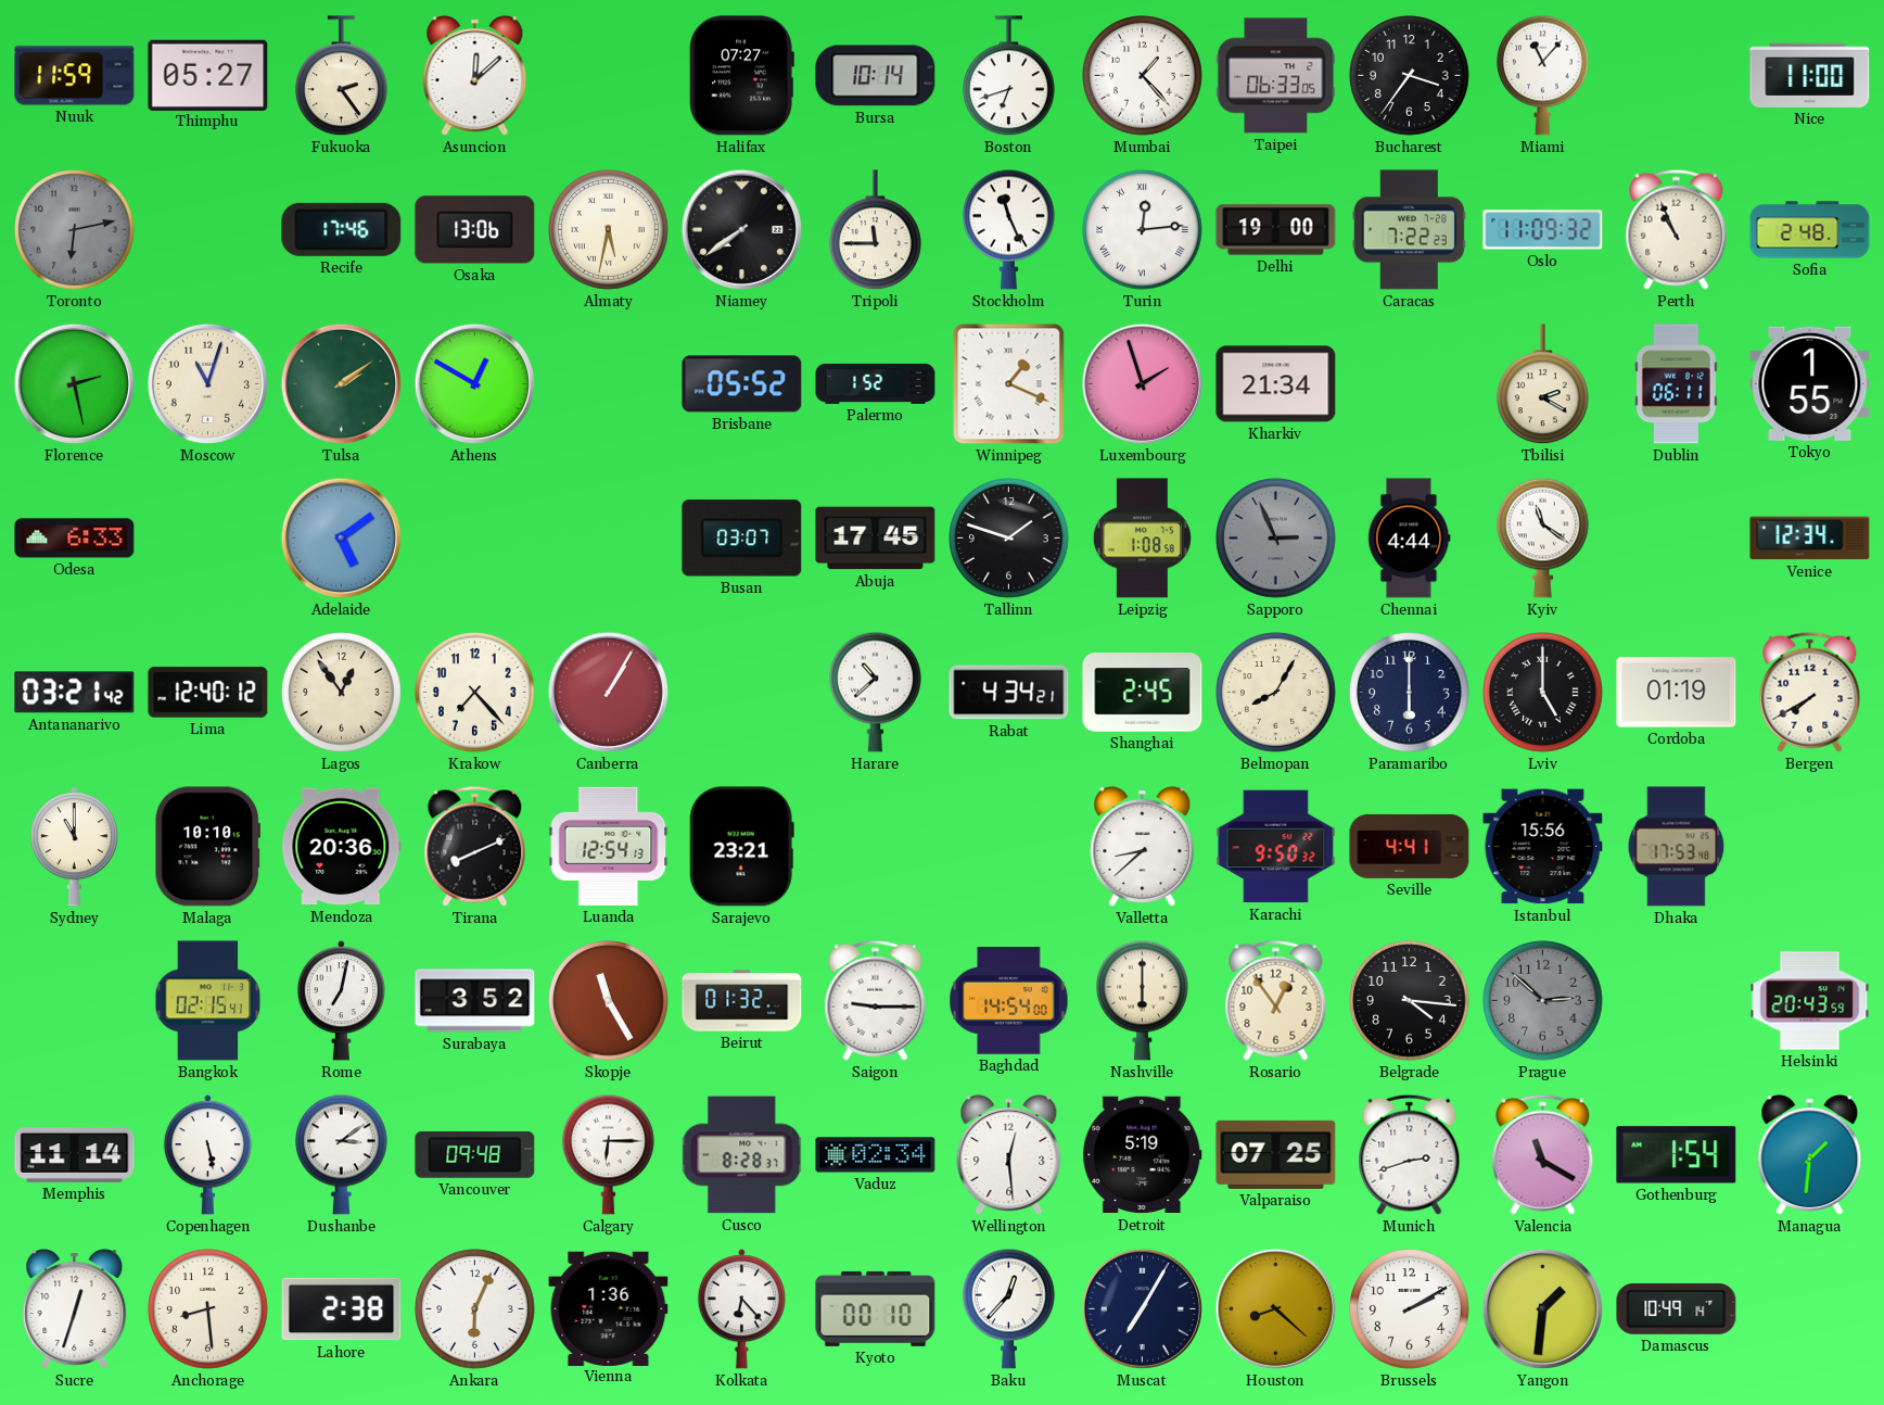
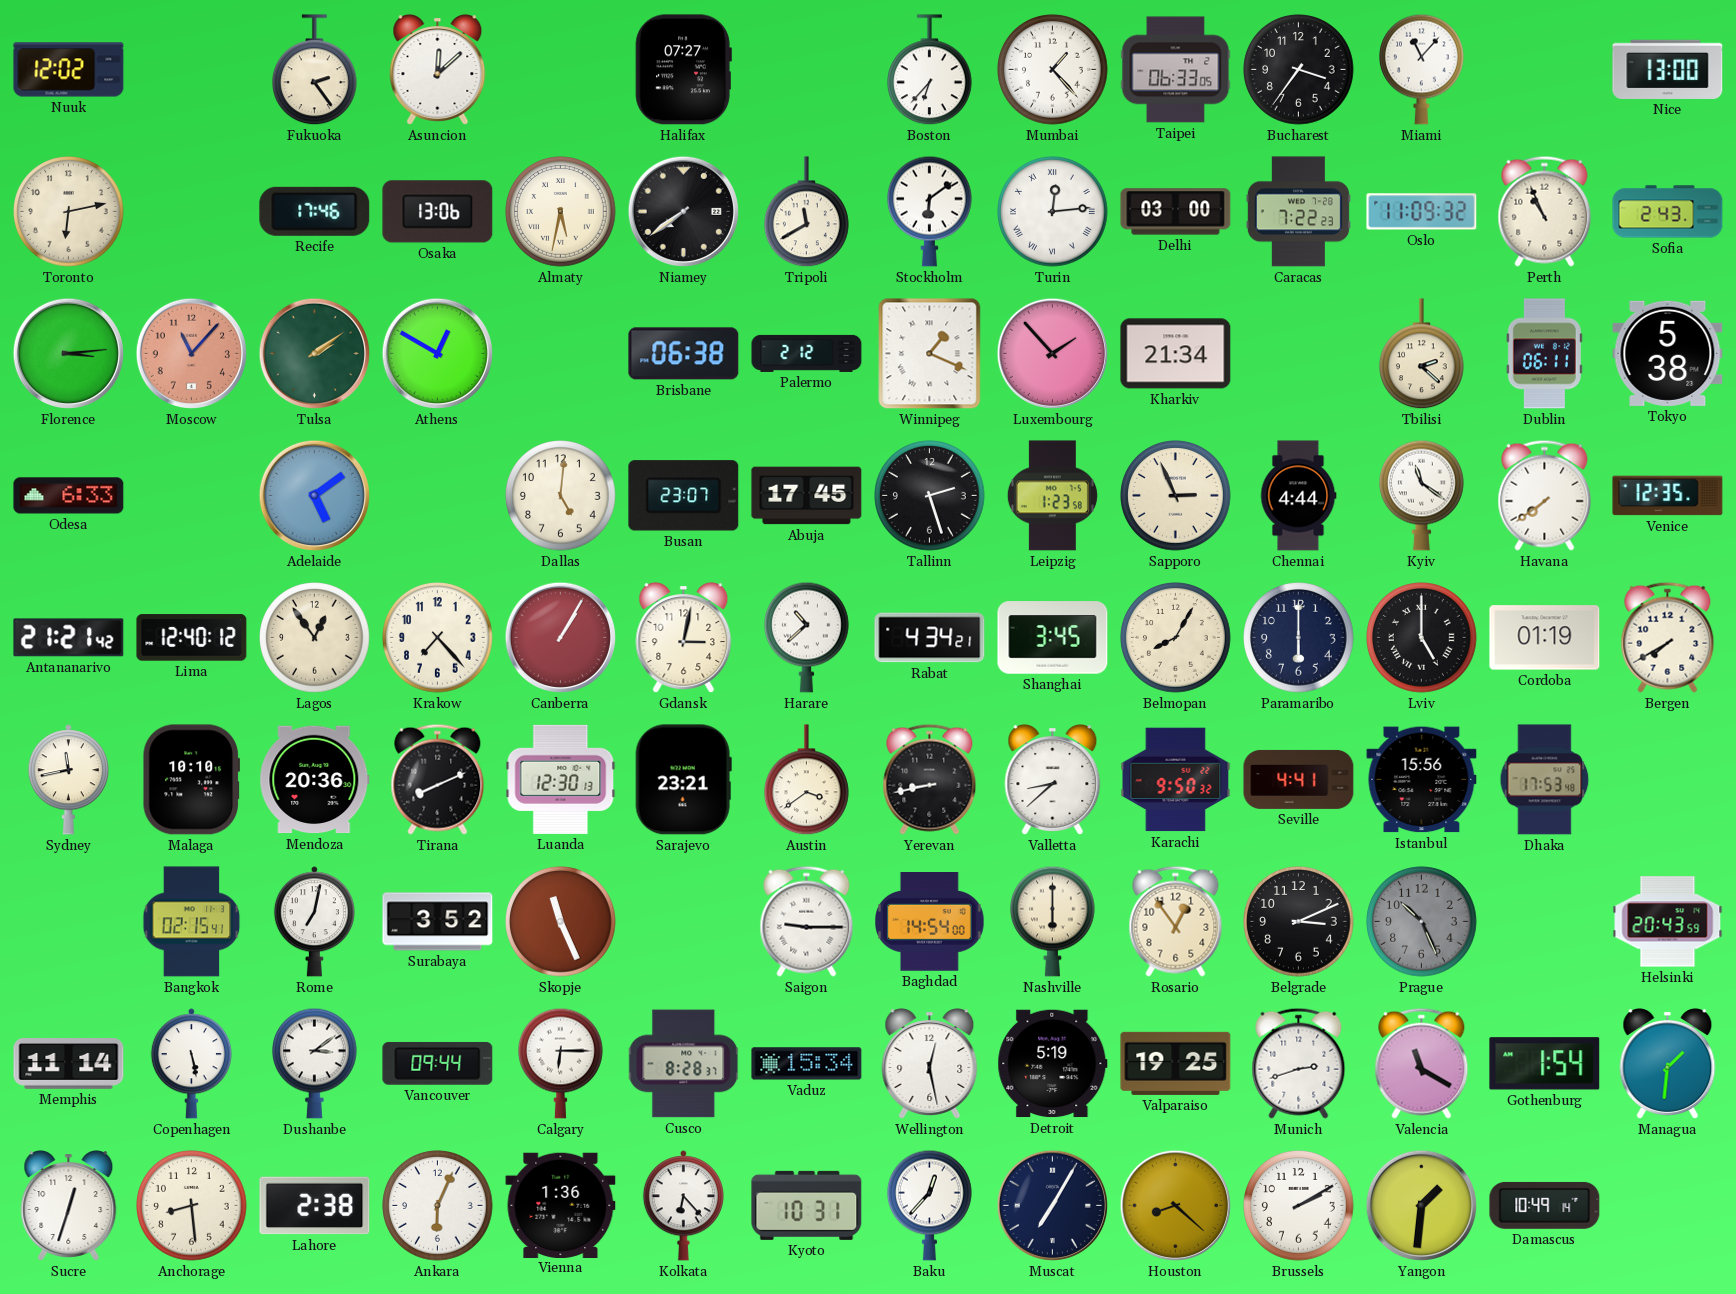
Nuuk: 11:59 -> 12:02 (69, 70)
Thimphu: 05:27 -> none (208, 75)
Bursa: 10:14 -> none (876, 76)
Boston: 6:42 -> 6:37 (930, 70)
Nice: 11:00 -> 13:00 (1668, 69)
Toronto dial: grey -> cream (69, 212)
Tripoli: 11:45 -> 11:40 (807, 212)
Stockholm: 11:26 -> 6:09 (930, 211)
Delhi: 19:00 -> 03:00 (1176, 212)
Sofia: 2:48 -> 2:43 (1668, 212)
Florence: 2:28 -> 3:14 (68, 353)
Moscow: 11:03 -> 11:07 (191, 353)
Moscow dial: cream -> salmon (191, 353)
Brisbane: 05:52 -> 06:38 (684, 354)
Palermo: 1:52 -> 2:12 (807, 353)
Luxembourg: 1:57 -> 1:53 (1052, 353)
Tbilisi: 2:20 -> 2:22 (1422, 354)
Tokyo: 1:55 -> 5:38 (1668, 353)
Dallas: none -> 5:01 (561, 496)
Busan: 03:07 -> 23:07 (684, 496)
Tallinn: 1:48 -> 2:27 (930, 496)
Leipzig: 1:08 -> 1:23 (1052, 496)
Sapporo dial: grey -> cream (1176, 496)
Havana: none -> 7:39 (1545, 495)
Venice: 12:34 -> 12:35 (1668, 496)
Antananarivo: 03:21 -> 21:21 (69, 638)
Gdansk: none -> 3:02 (684, 638)
Shanghai: 2:45 -> 3:45 (1053, 638)
Sydney: 11:00 -> 11:43 (68, 780)
Luanda: 12:54 -> 12:30 (561, 779)
Austin: none -> 3:39 (807, 780)
Yerevan: none -> 8:43 (930, 779)
Skopje: 11:25 -> 11:26 (561, 922)
Beirut: 01:32 -> none (742, 1001)
Belgrade: 4:16 -> 3:11 (1299, 922)
Prague: 2:52 -> 10:26 (1422, 922)
Vancouver: 09:48 -> 09:44 (438, 1063)
Vaduz: 02:34 -> 15:34 (807, 1064)
Wellington: 12:29 -> 12:28 (930, 1064)
Valparaiso: 07:25 -> 19:25 (1176, 1063)
Kyoto: 00:10 -> 10:31 (807, 1205)
